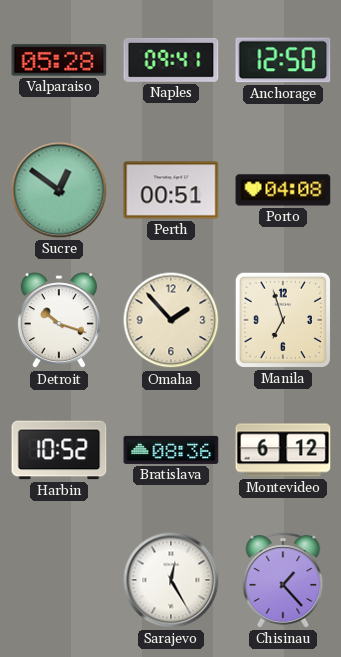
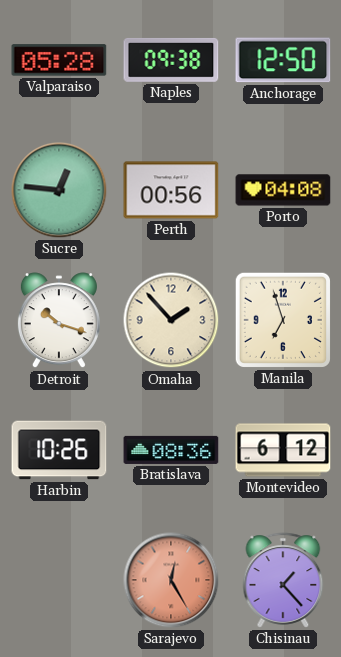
Naples: 09:41 -> 09:38 (171, 60)
Sucre: 12:51 -> 12:46 (59, 190)
Perth: 00:51 -> 00:56 (171, 190)
Harbin: 10:52 -> 10:26 (59, 450)
Sarajevo dial: white -> salmon (171, 580)
